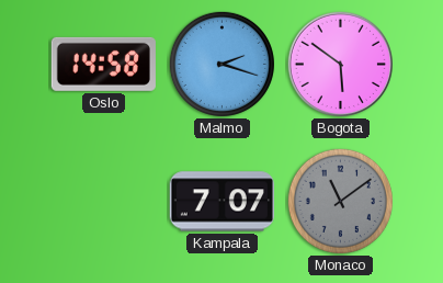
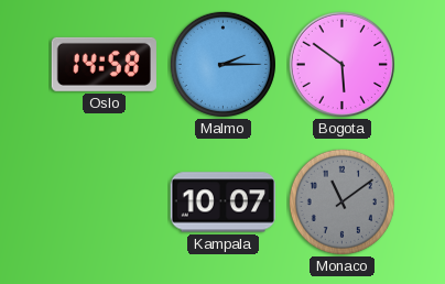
Malmo: 2:18 -> 2:15 (223, 64)
Kampala: 7:07 -> 10:07 (223, 203)
